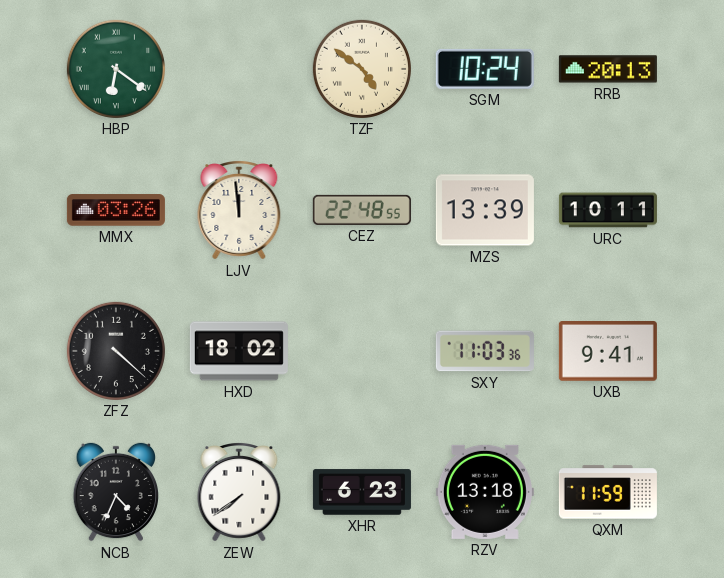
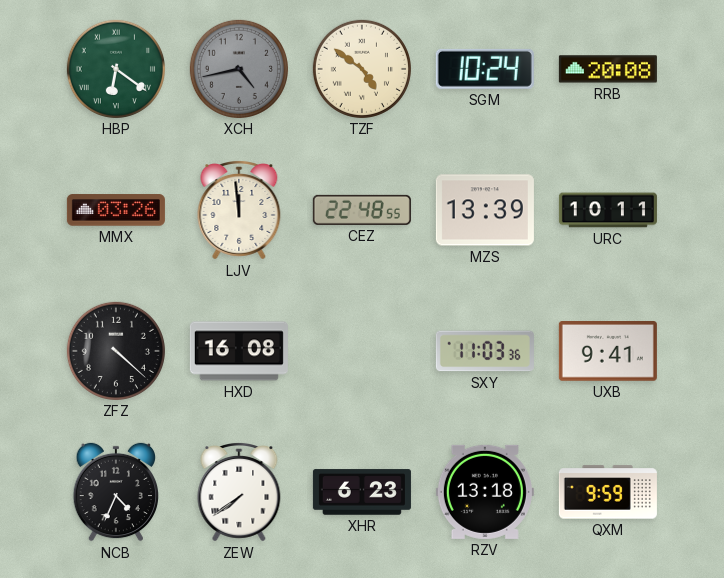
XCH: none -> 4:43 (239, 69)
RRB: 20:13 -> 20:08 (608, 69)
HXD: 18:02 -> 16:08 (239, 351)
QXM: 11:59 -> 9:59 (608, 492)
